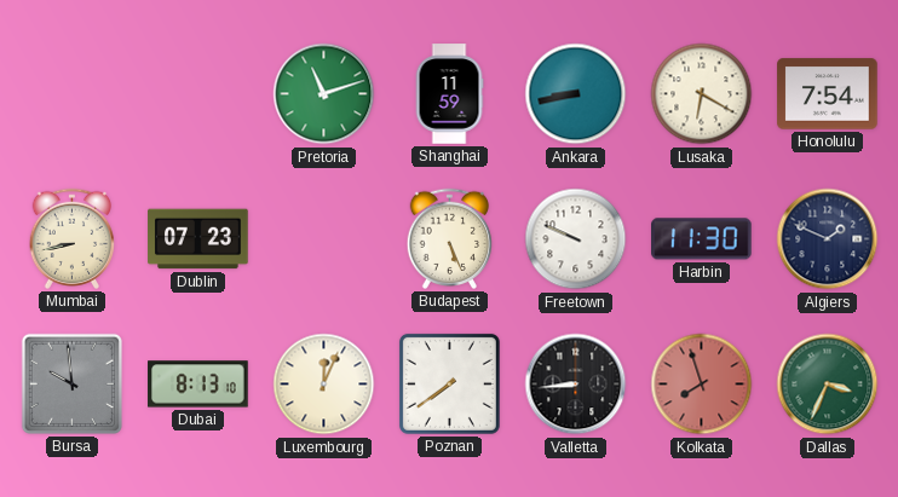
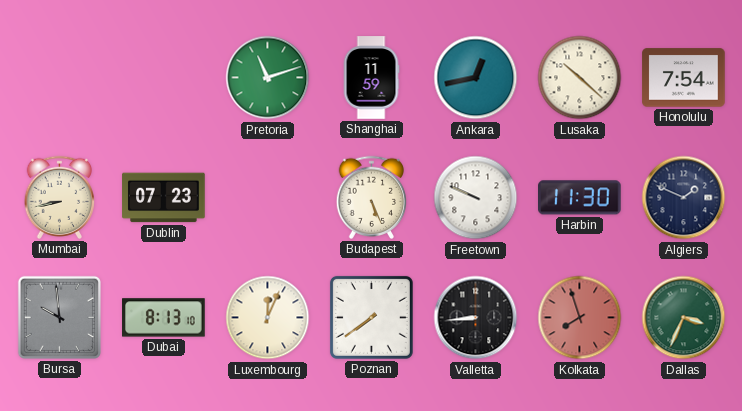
Ankara: 8:43 -> 12:43 (476, 78)
Lusaka: 6:20 -> 10:22 (580, 78)
